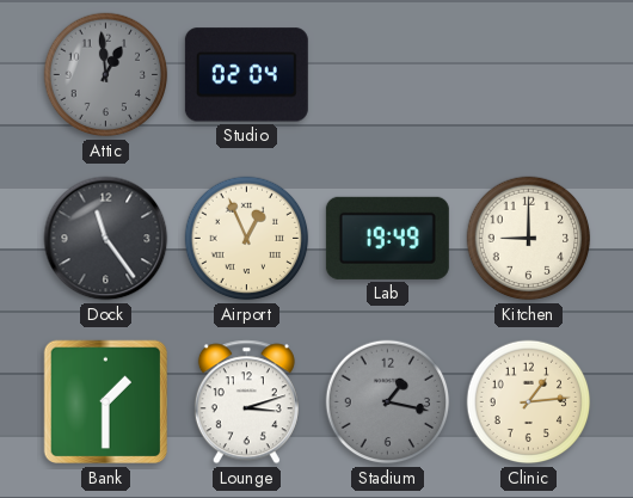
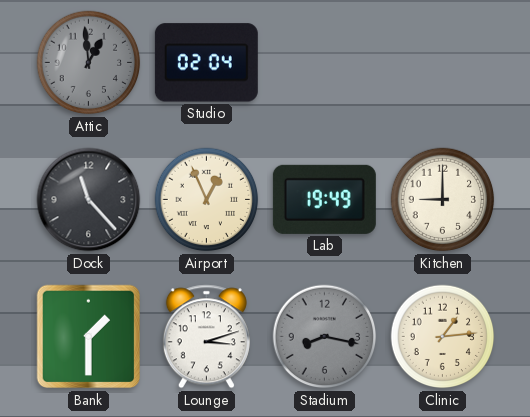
Dock: 11:24 -> 11:23 (89, 200)
Stadium: 1:17 -> 8:17 (325, 337)
